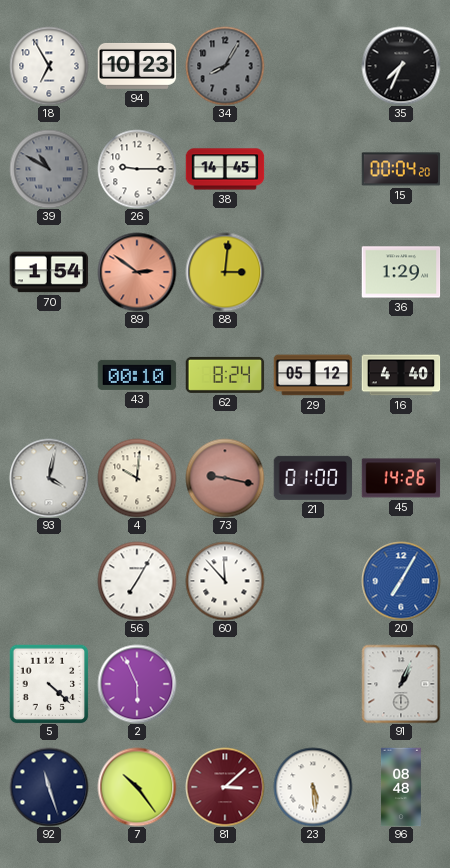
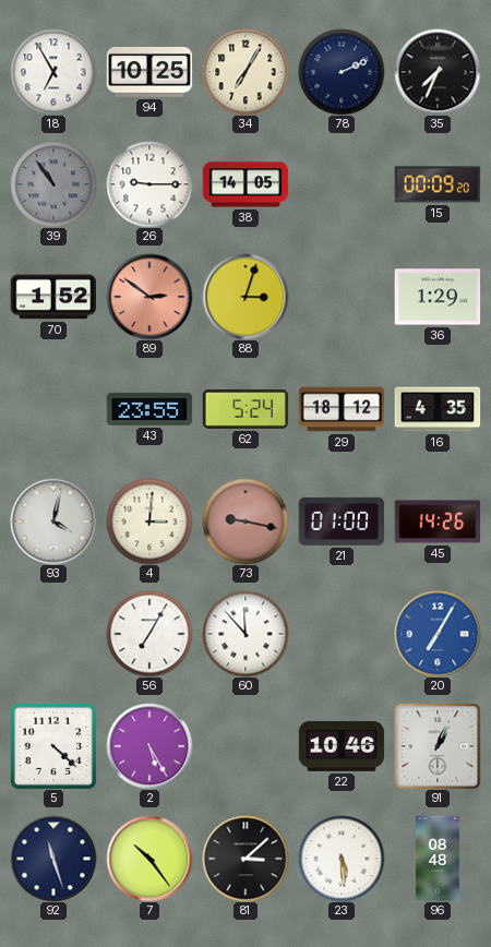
94: 10:23 -> 10:25 (149, 72)
34: 8:05 -> 7:05 (245, 72)
34 dial: grey -> cream (245, 72)
78: none -> 2:11 (342, 72)
39: 10:50 -> 10:54 (53, 184)
38: 14:45 -> 14:05 (245, 184)
15: 00:04 -> 00:09 (438, 184)
70: 1:54 -> 1:52 (53, 297)
88: 3:01 -> 3:03 (245, 297)
43: 00:10 -> 23:55 (149, 409)
62: 8:24 -> 5:24 (245, 409)
29: 05:12 -> 18:12 (342, 409)
16: 4:40 -> 4:35 (438, 409)
4: 10:01 -> 3:01 (149, 522)
2: 5:56 -> 5:25 (149, 746)
22: none -> 10:46 (342, 747)
81 dial: burgundy -> black (245, 859)
